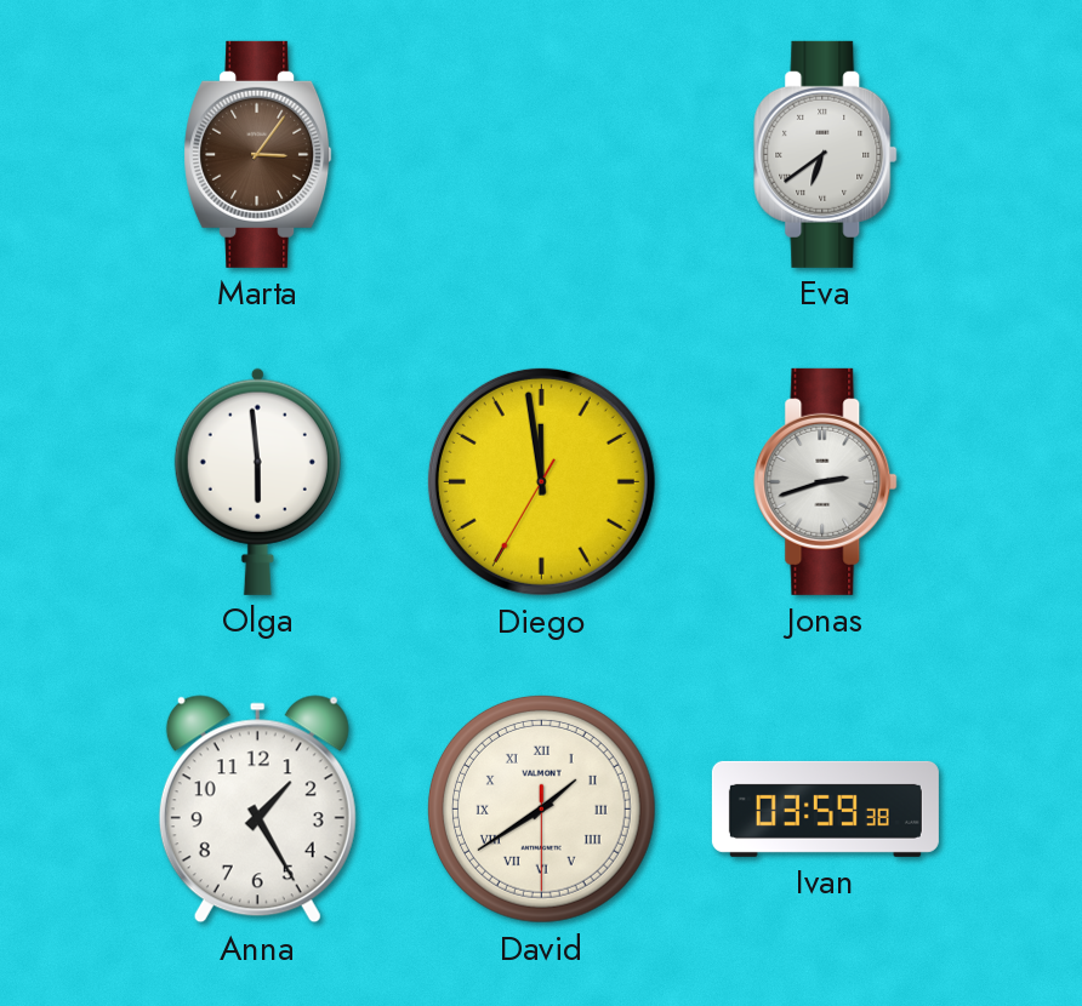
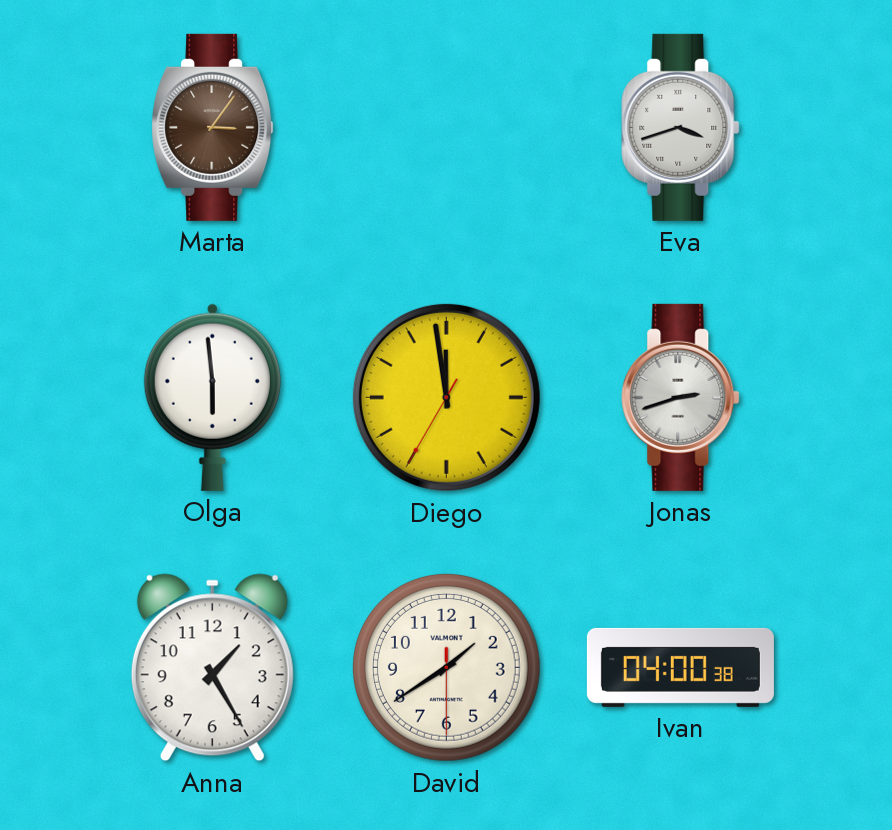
Eva: 6:39 -> 3:42 (681, 127)
David numerals: Roman -> Arabic (446, 667)
Ivan: 03:59 -> 04:00 (680, 667)
